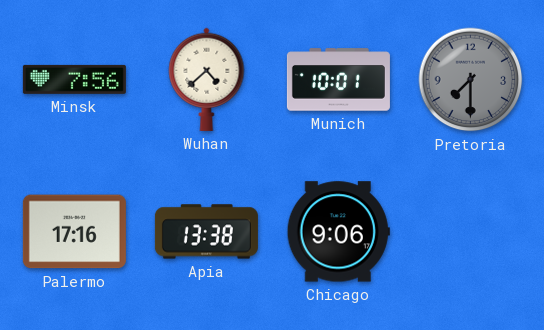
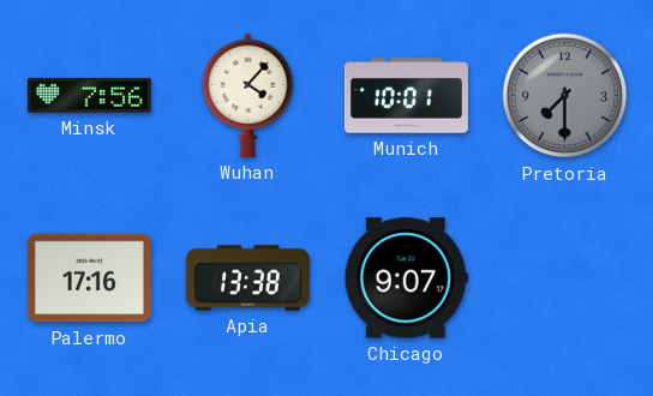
Wuhan: 4:38 -> 4:07 (248, 95)
Chicago: 9:06 -> 9:07 (406, 278)
